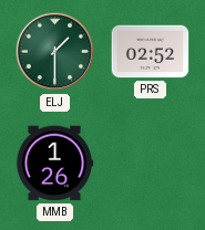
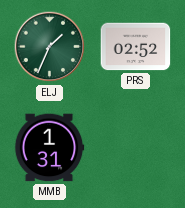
ELJ: 1:30 -> 1:34 (50, 47)
MMB: 1:26 -> 1:31 (49, 148)
